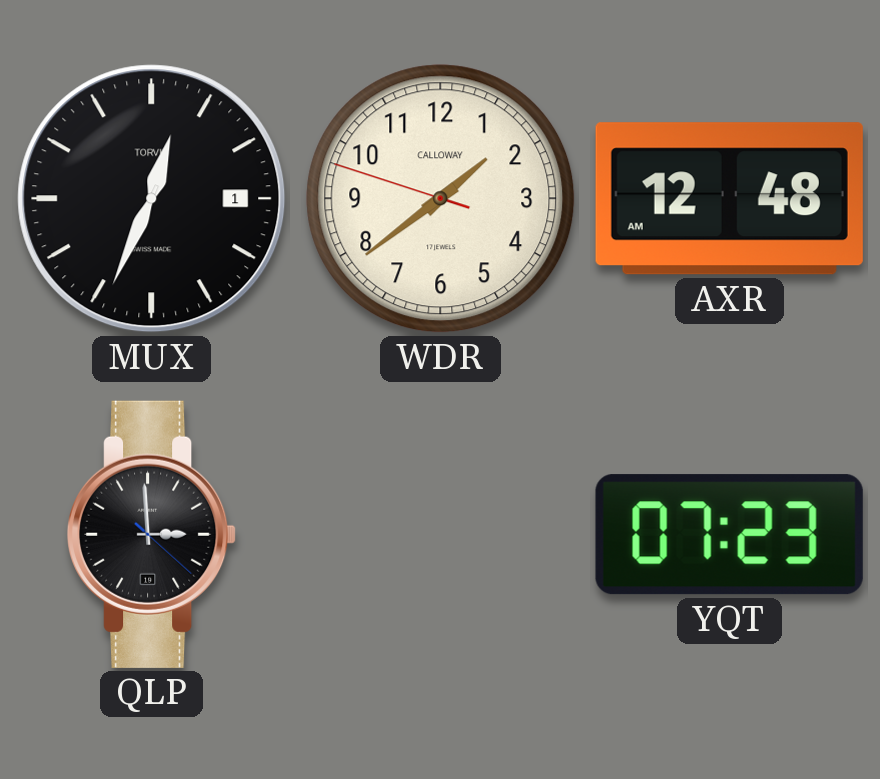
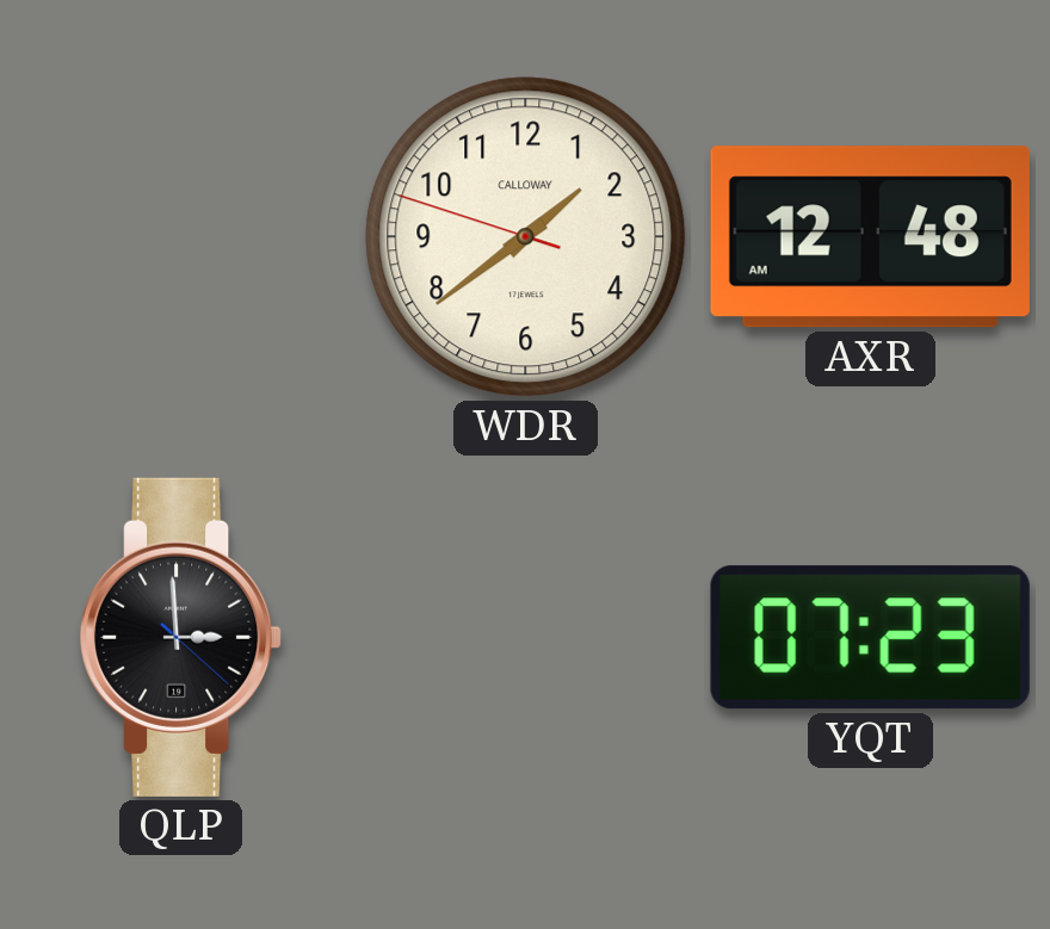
MUX: 12:34 -> none (152, 199)
